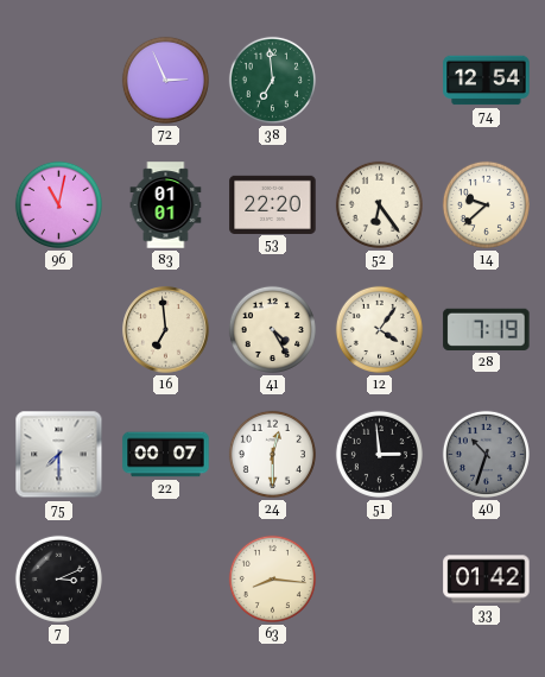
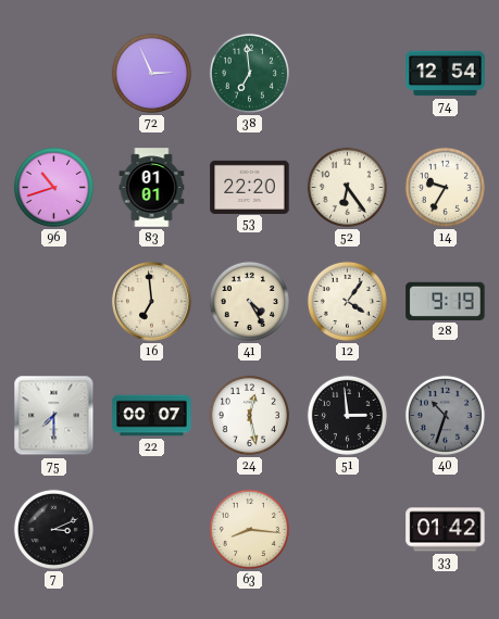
96: 11:02 -> 10:42 (53, 187)
14: 9:38 -> 9:35 (445, 187)
28: 7:19 -> 9:19 (446, 301)
24: 12:30 -> 12:28 (249, 415)
